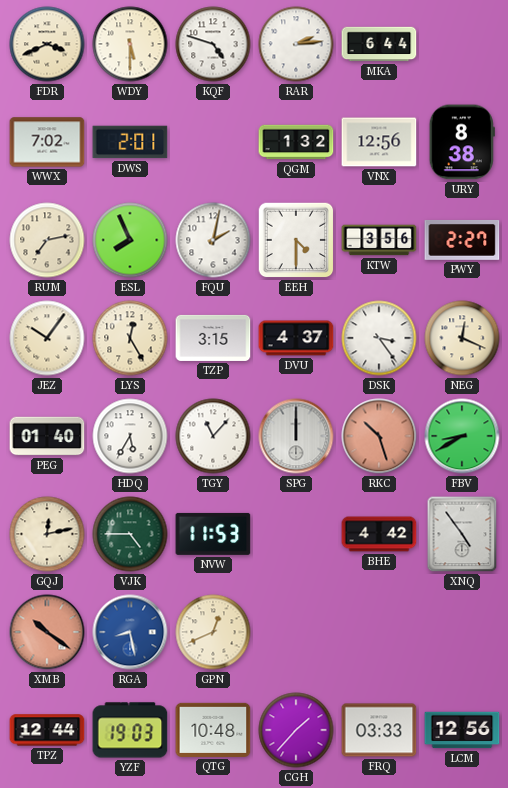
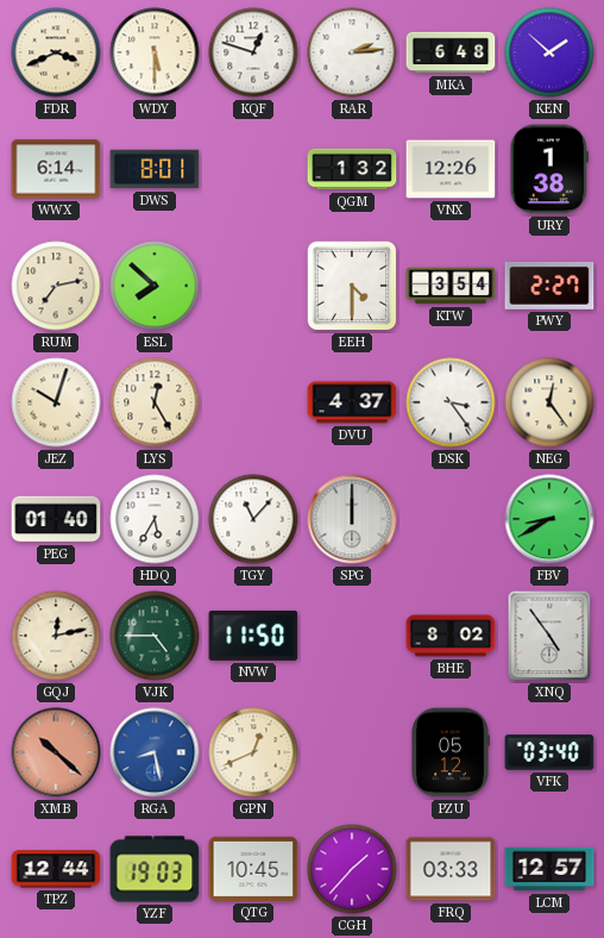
KQF: 4:48 -> 12:48 (253, 52)
MKA: 6:44 -> 6:48 (451, 52)
KEN: none -> 1:52 (549, 52)
WWX: 7:02 -> 6:14 (56, 169)
DWS: 2:01 -> 8:01 (155, 169)
VNX: 12:56 -> 12:26 (451, 169)
URY: 8:38 -> 1:38 (549, 169)
ESL: 7:56 -> 7:52 (155, 286)
FQU: 2:02 -> none (213, 240)
KTW: 3:56 -> 3:54 (451, 286)
JEZ: 10:06 -> 10:03 (56, 402)
TZP: 3:15 -> none (213, 338)
NEG: 12:19 -> 12:24 (549, 402)
RKC: 10:27 -> none (379, 436)
NVW: 11:53 -> 11:50 (253, 636)
BHE: 4:42 -> 8:02 (451, 636)
XMB: 10:21 -> 10:22 (56, 752)
PZU: none -> 05:12 (451, 752)
VFK: none -> 03:40 (549, 752)
QTG: 10:48 -> 10:45 (253, 869)
LCM: 12:56 -> 12:57 (549, 869)
